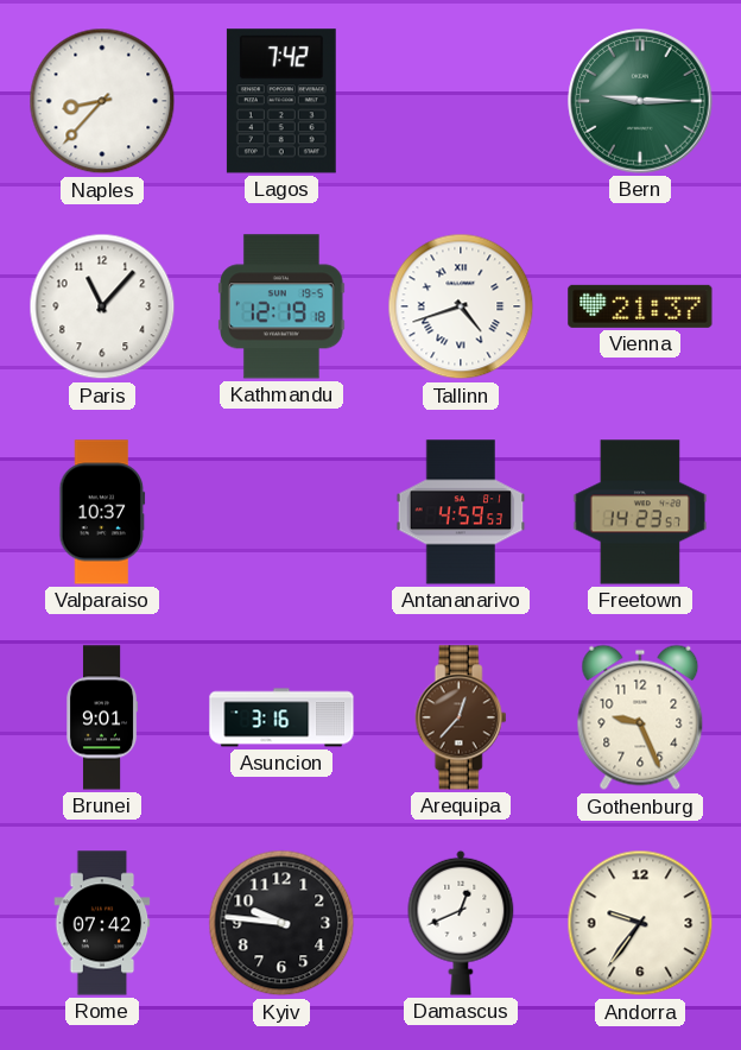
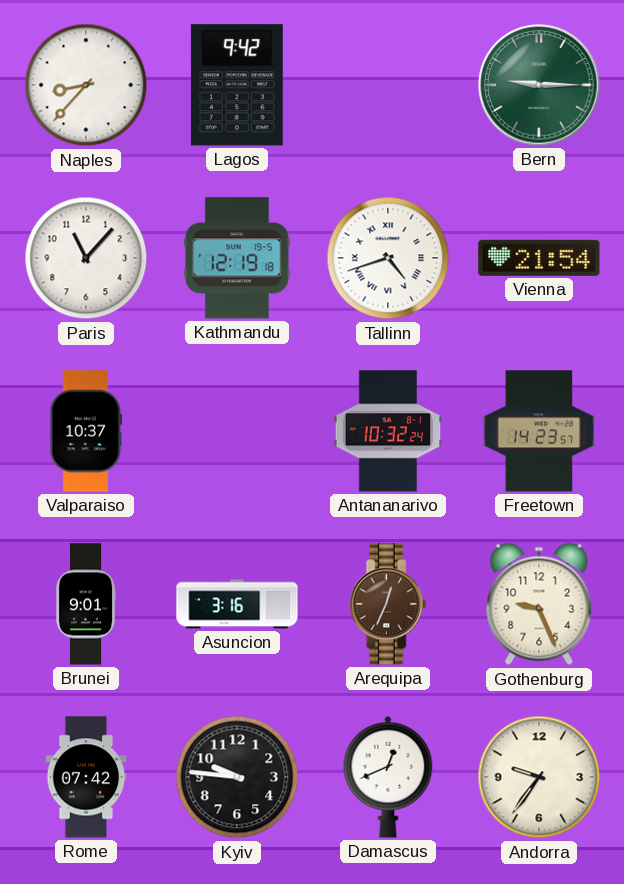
Lagos: 7:42 -> 9:42 (237, 85)
Vienna: 21:37 -> 21:54 (539, 258)
Antananarivo: 4:59 -> 10:32 (388, 431)
Arequipa: 12:37 -> 12:34 (388, 604)
